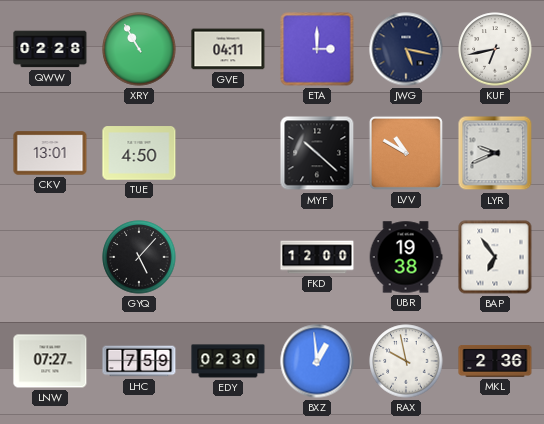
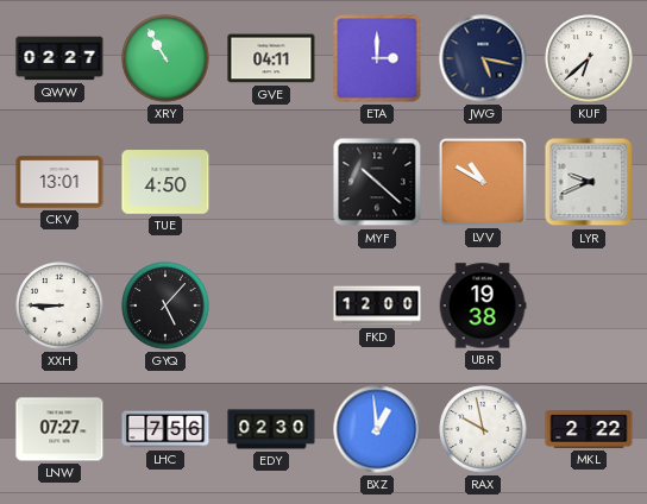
QWW: 02:28 -> 02:27 (59, 58)
KUF: 6:43 -> 6:38 (589, 58)
XXH: none -> 8:45 (59, 305)
BAP: 6:54 -> none (495, 257)
LHC: 7:59 -> 7:56 (165, 429)
MKL: 2:36 -> 2:22 (589, 430)
